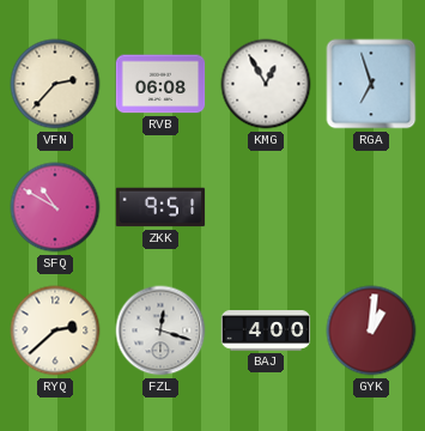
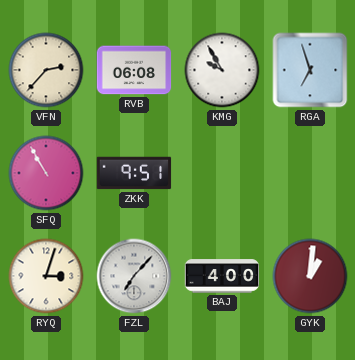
KMG: 12:55 -> 9:55 (222, 70)
SFQ: 10:50 -> 10:55 (46, 173)
RYQ: 2:38 -> 3:03 (46, 276)
FZL: 12:18 -> 7:07 (134, 276)
